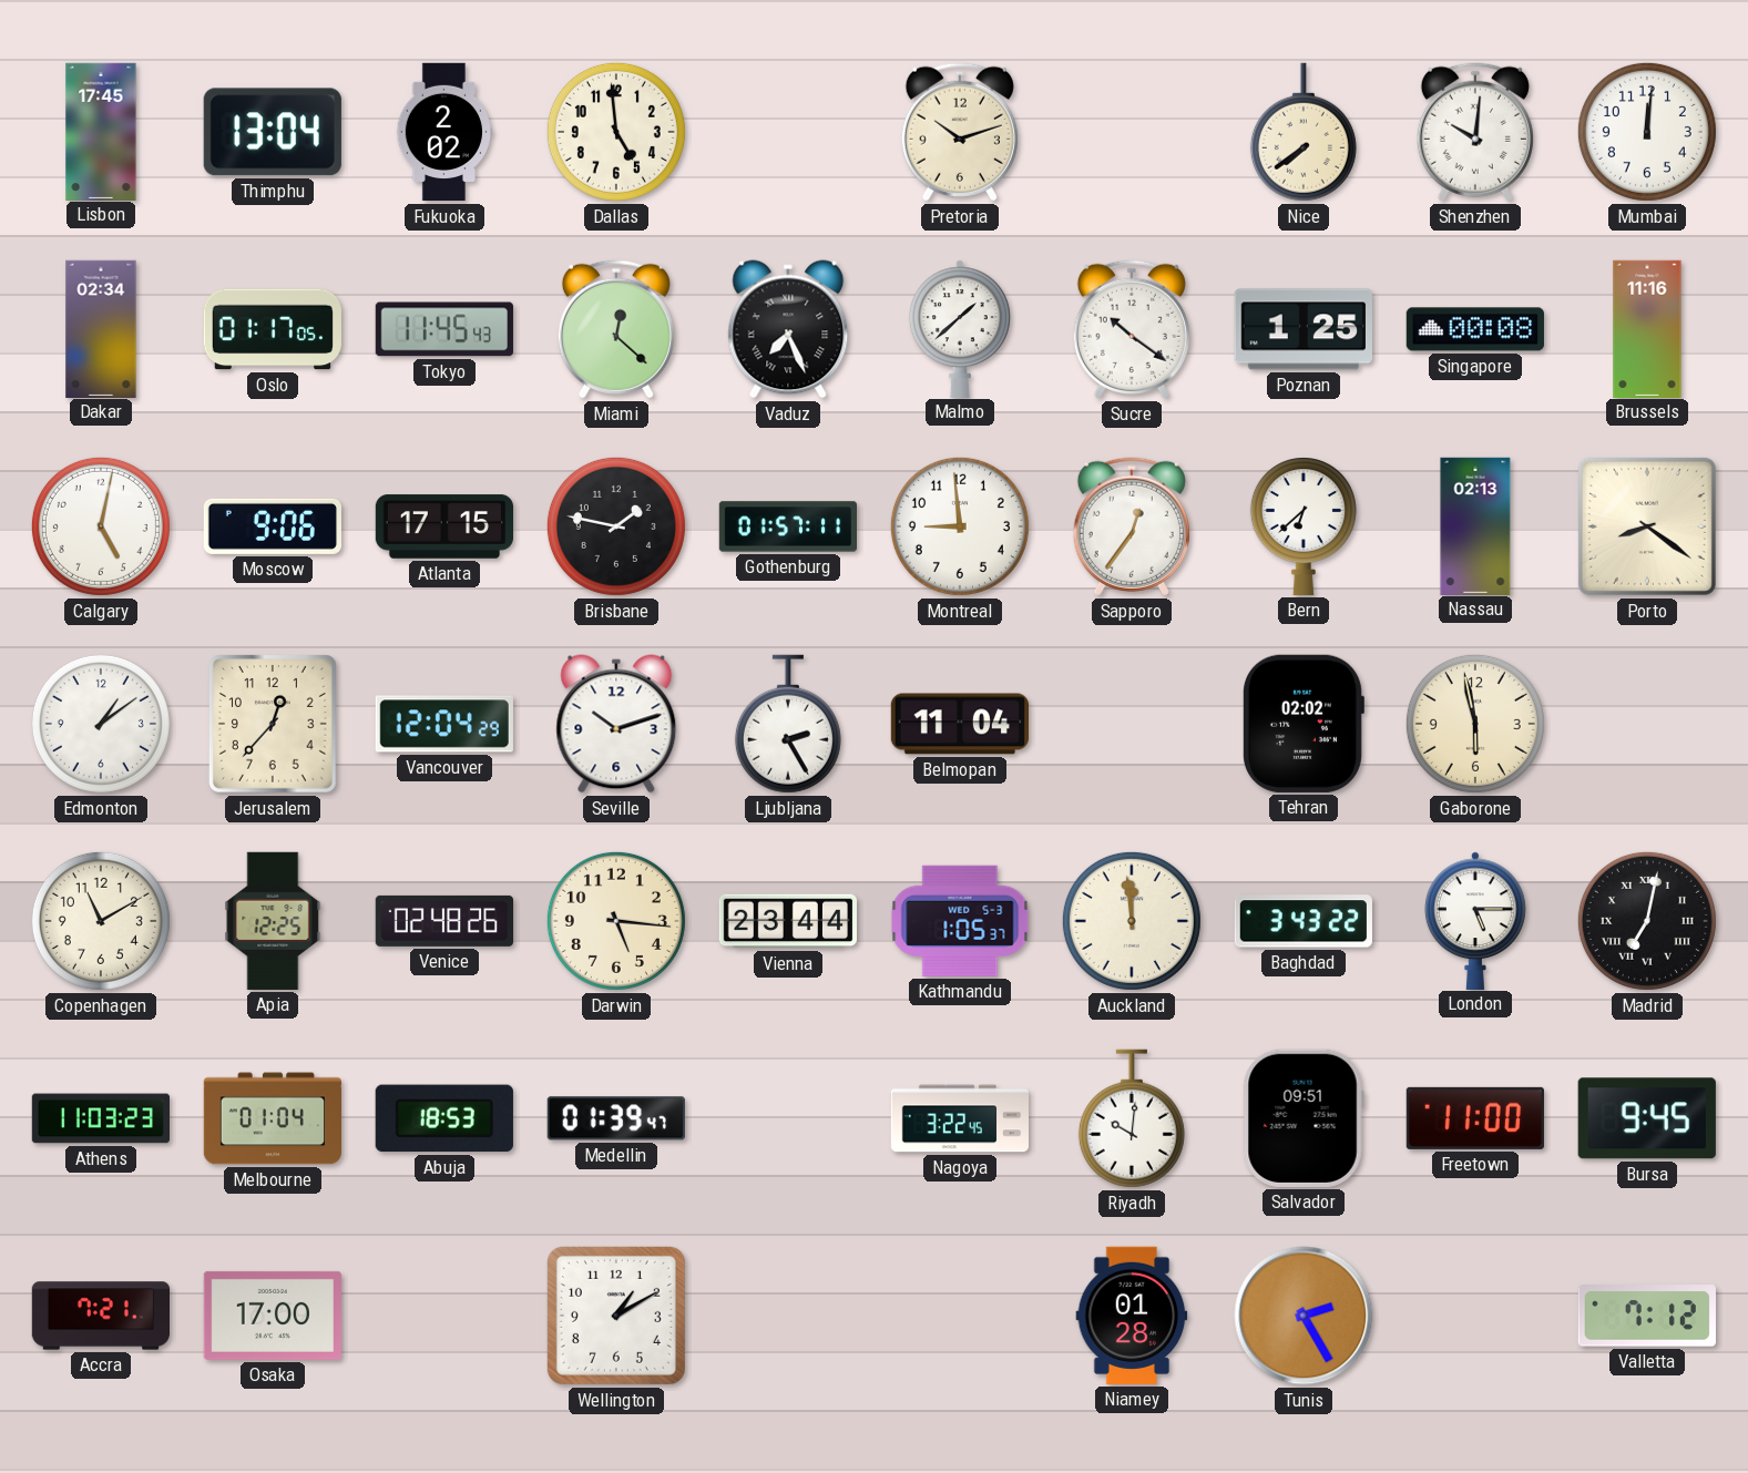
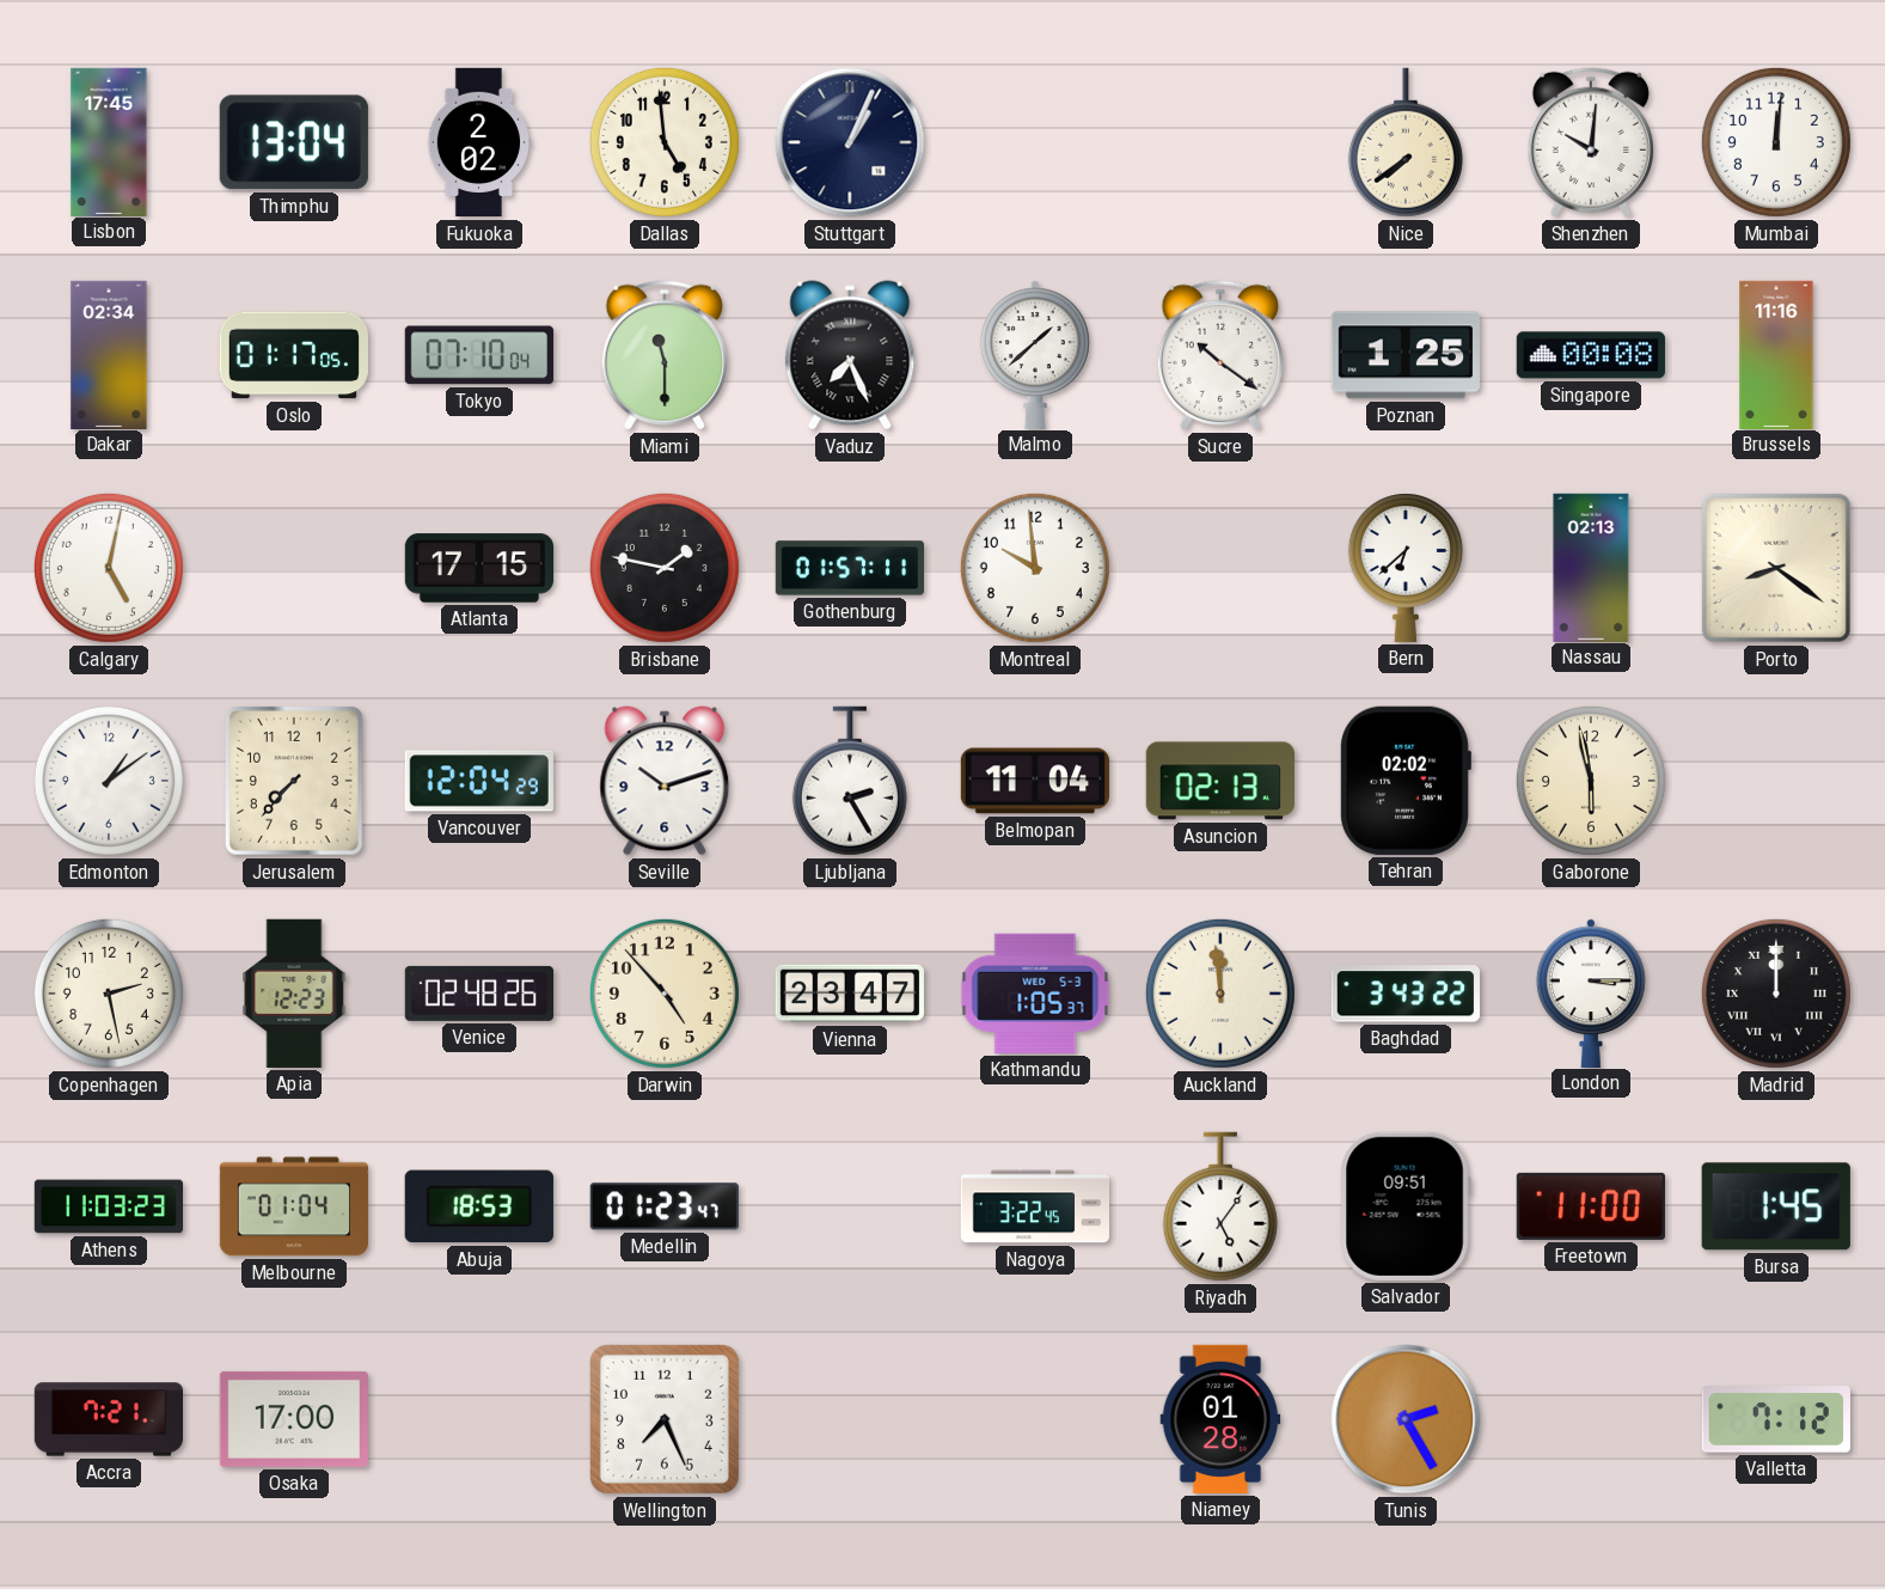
Stuttgart: none -> 1:04 (850, 142)
Pretoria: 10:12 -> none (960, 132)
Tokyo: 11:45 -> 07:10 (479, 355)
Miami: 12:22 -> 11:30 (665, 355)
Moscow: 9:06 -> none (273, 526)
Montreal: 8:59 -> 9:59 (1035, 568)
Sapporo: 12:36 -> none (1132, 526)
Jerusalem: 12:37 -> 7:37 (295, 782)
Asuncion: none -> 02:13 (1220, 781)
Copenhagen: 11:10 -> 2:28 (109, 994)
Apia: 12:25 -> 12:23 (294, 994)
Darwin: 5:16 -> 4:53 (665, 994)
Vienna: 23:44 -> 23:47 (849, 994)
London: 5:15 -> 3:15 (1592, 992)
Madrid: 7:02 -> 12:00 (1776, 994)
Medellin: 01:39 -> 01:23 (665, 1206)
Riyadh: 10:01 -> 5:06 (1220, 1206)
Bursa: 9:45 -> 1:45 (1776, 1206)
Wellington: 1:10 -> 7:26 (665, 1419)
